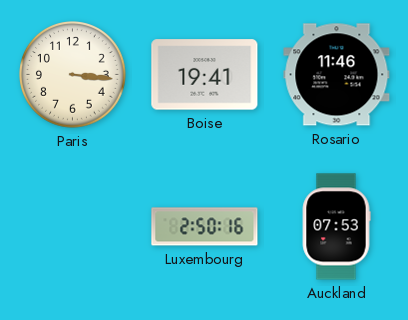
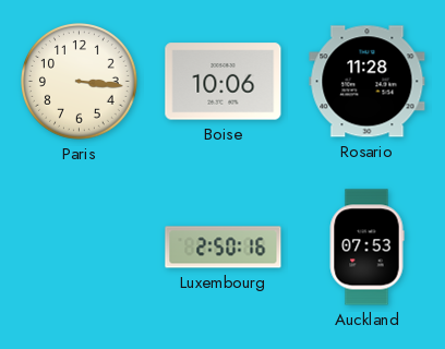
Boise: 19:41 -> 10:06 (224, 82)
Rosario: 11:46 -> 11:28 (368, 82)
